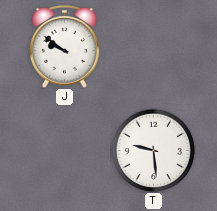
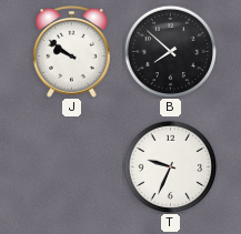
B: none -> 7:52 (170, 51)
T: 9:29 -> 9:34 (170, 166)
